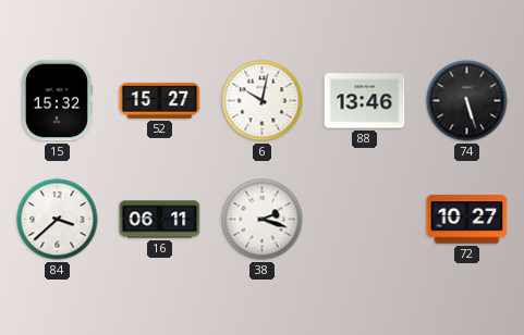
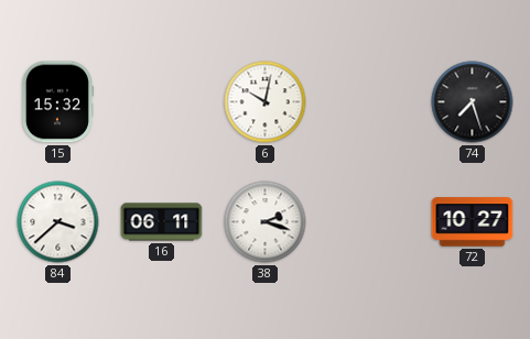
52: 15:27 -> none (160, 101)
88: 13:46 -> none (365, 101)
74: 5:27 -> 7:27 (473, 102)
